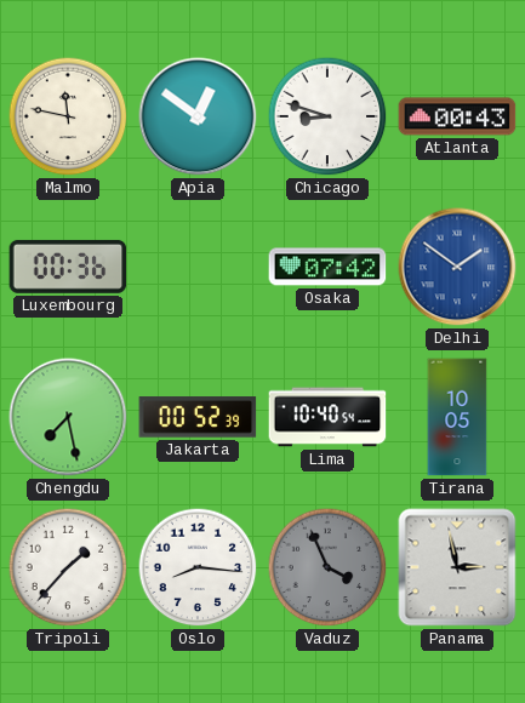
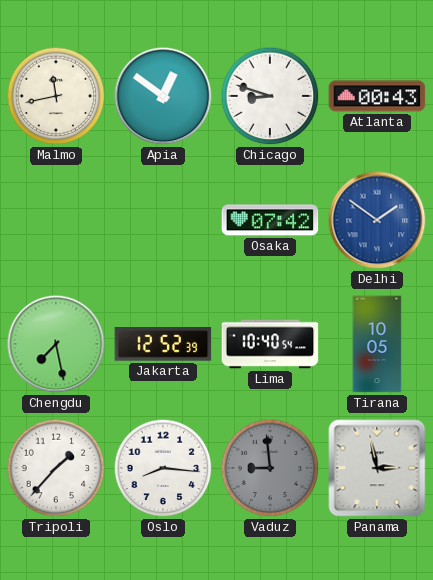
Malmo: 11:47 -> 11:43 (56, 96)
Luxembourg: 00:36 -> none (68, 267)
Jakarta: 00:52 -> 12:52 (163, 344)
Vaduz: 3:56 -> 8:59 (270, 468)
